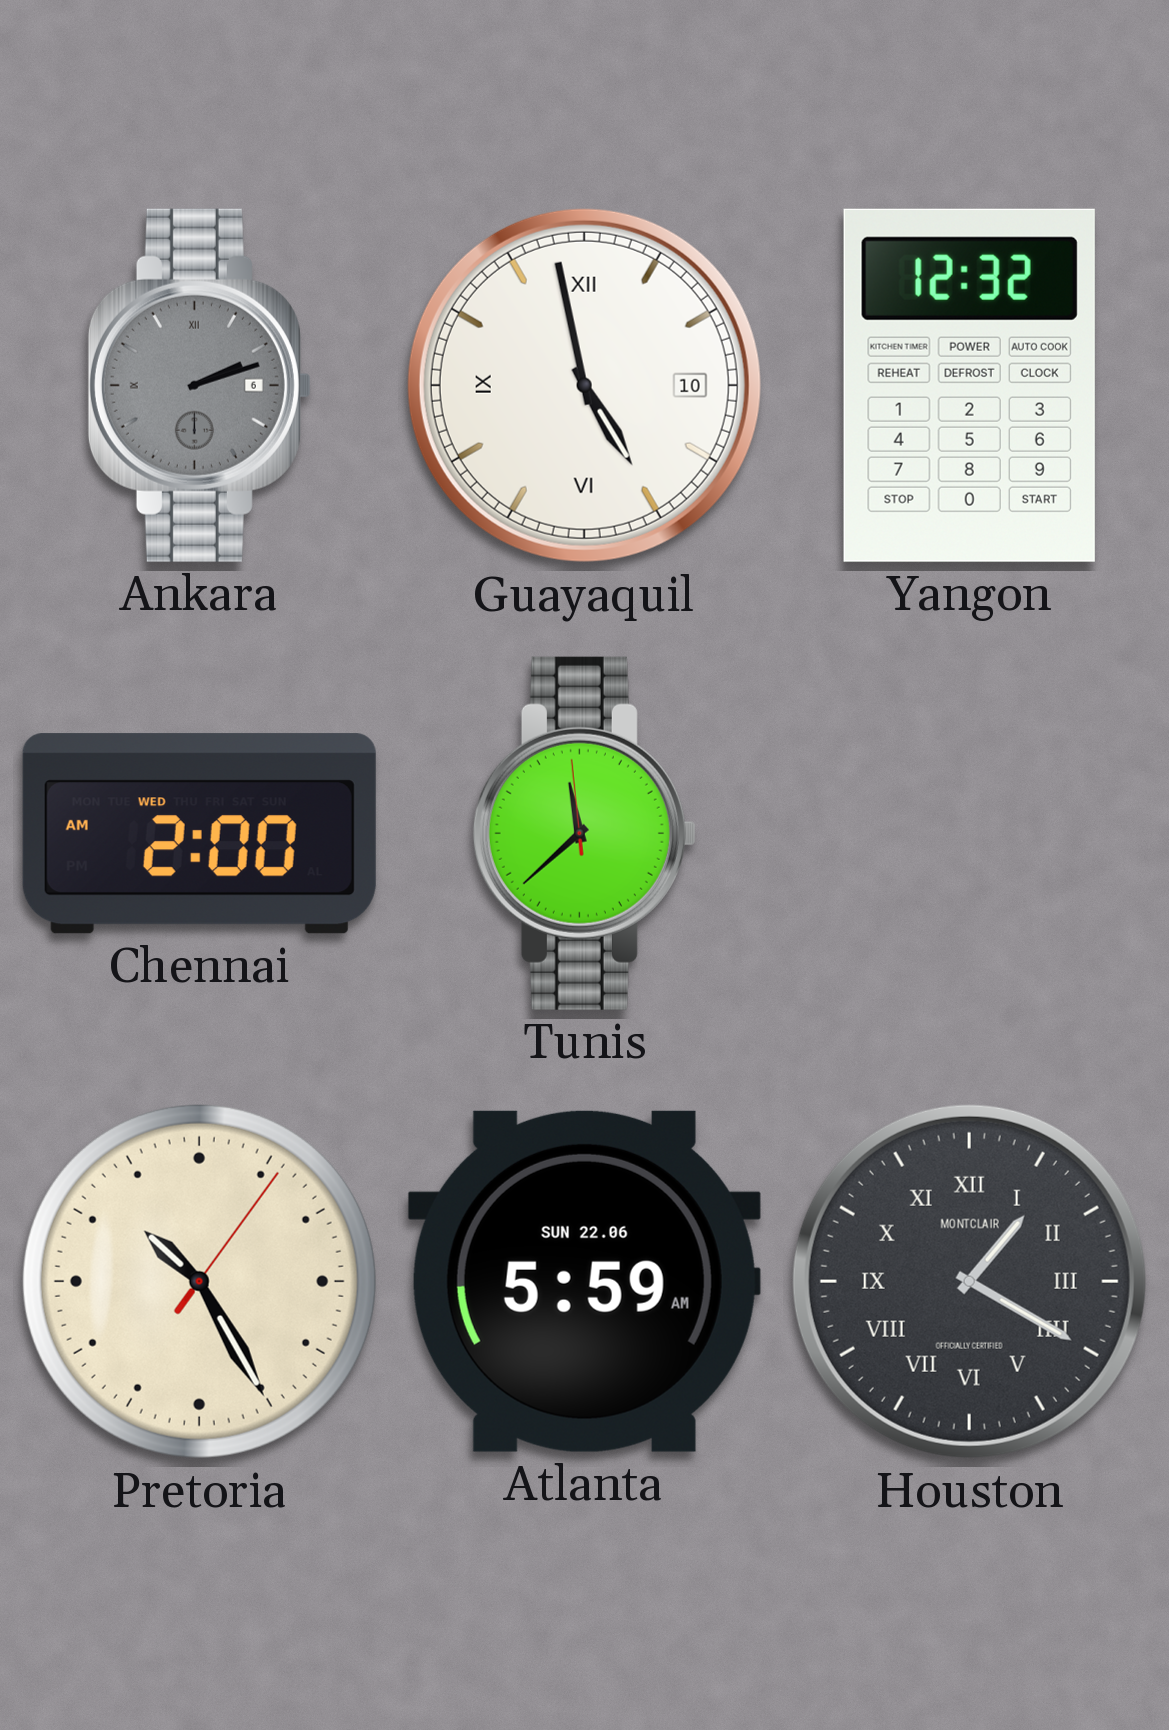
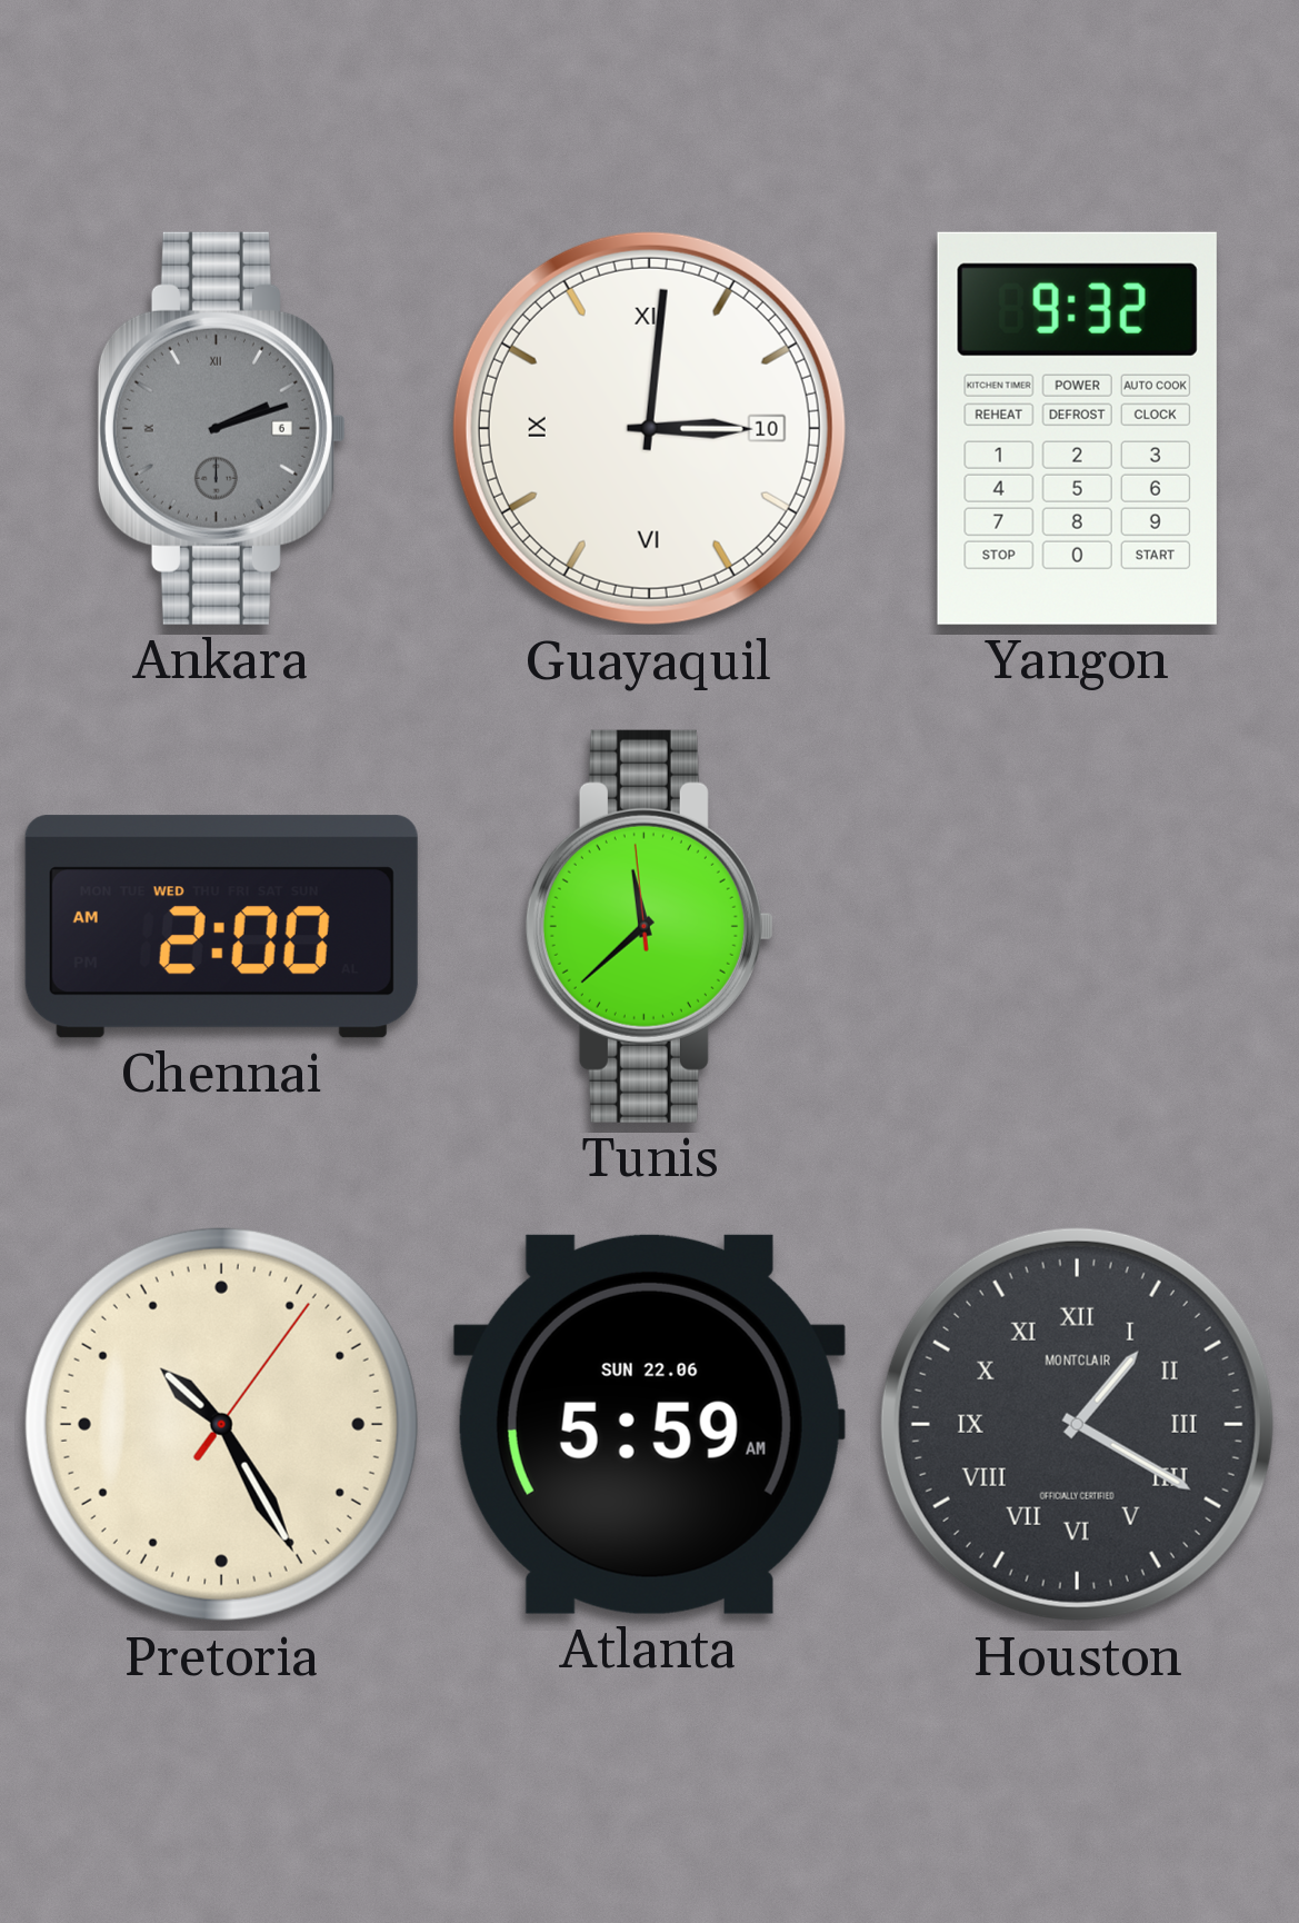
Guayaquil: 4:58 -> 3:01 (649, 428)
Yangon: 12:32 -> 9:32 (1077, 428)
